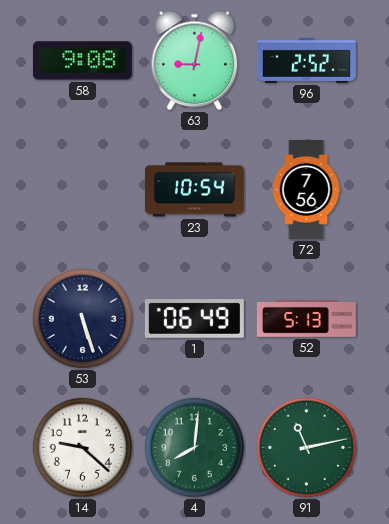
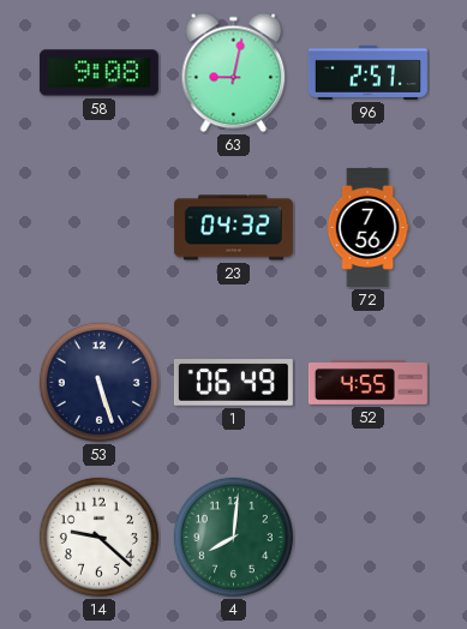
96: 2:52 -> 2:57 (367, 72)
23: 10:54 -> 04:32 (233, 228)
52: 5:13 -> 4:55 (367, 382)
91: 11:13 -> none (306, 447)
